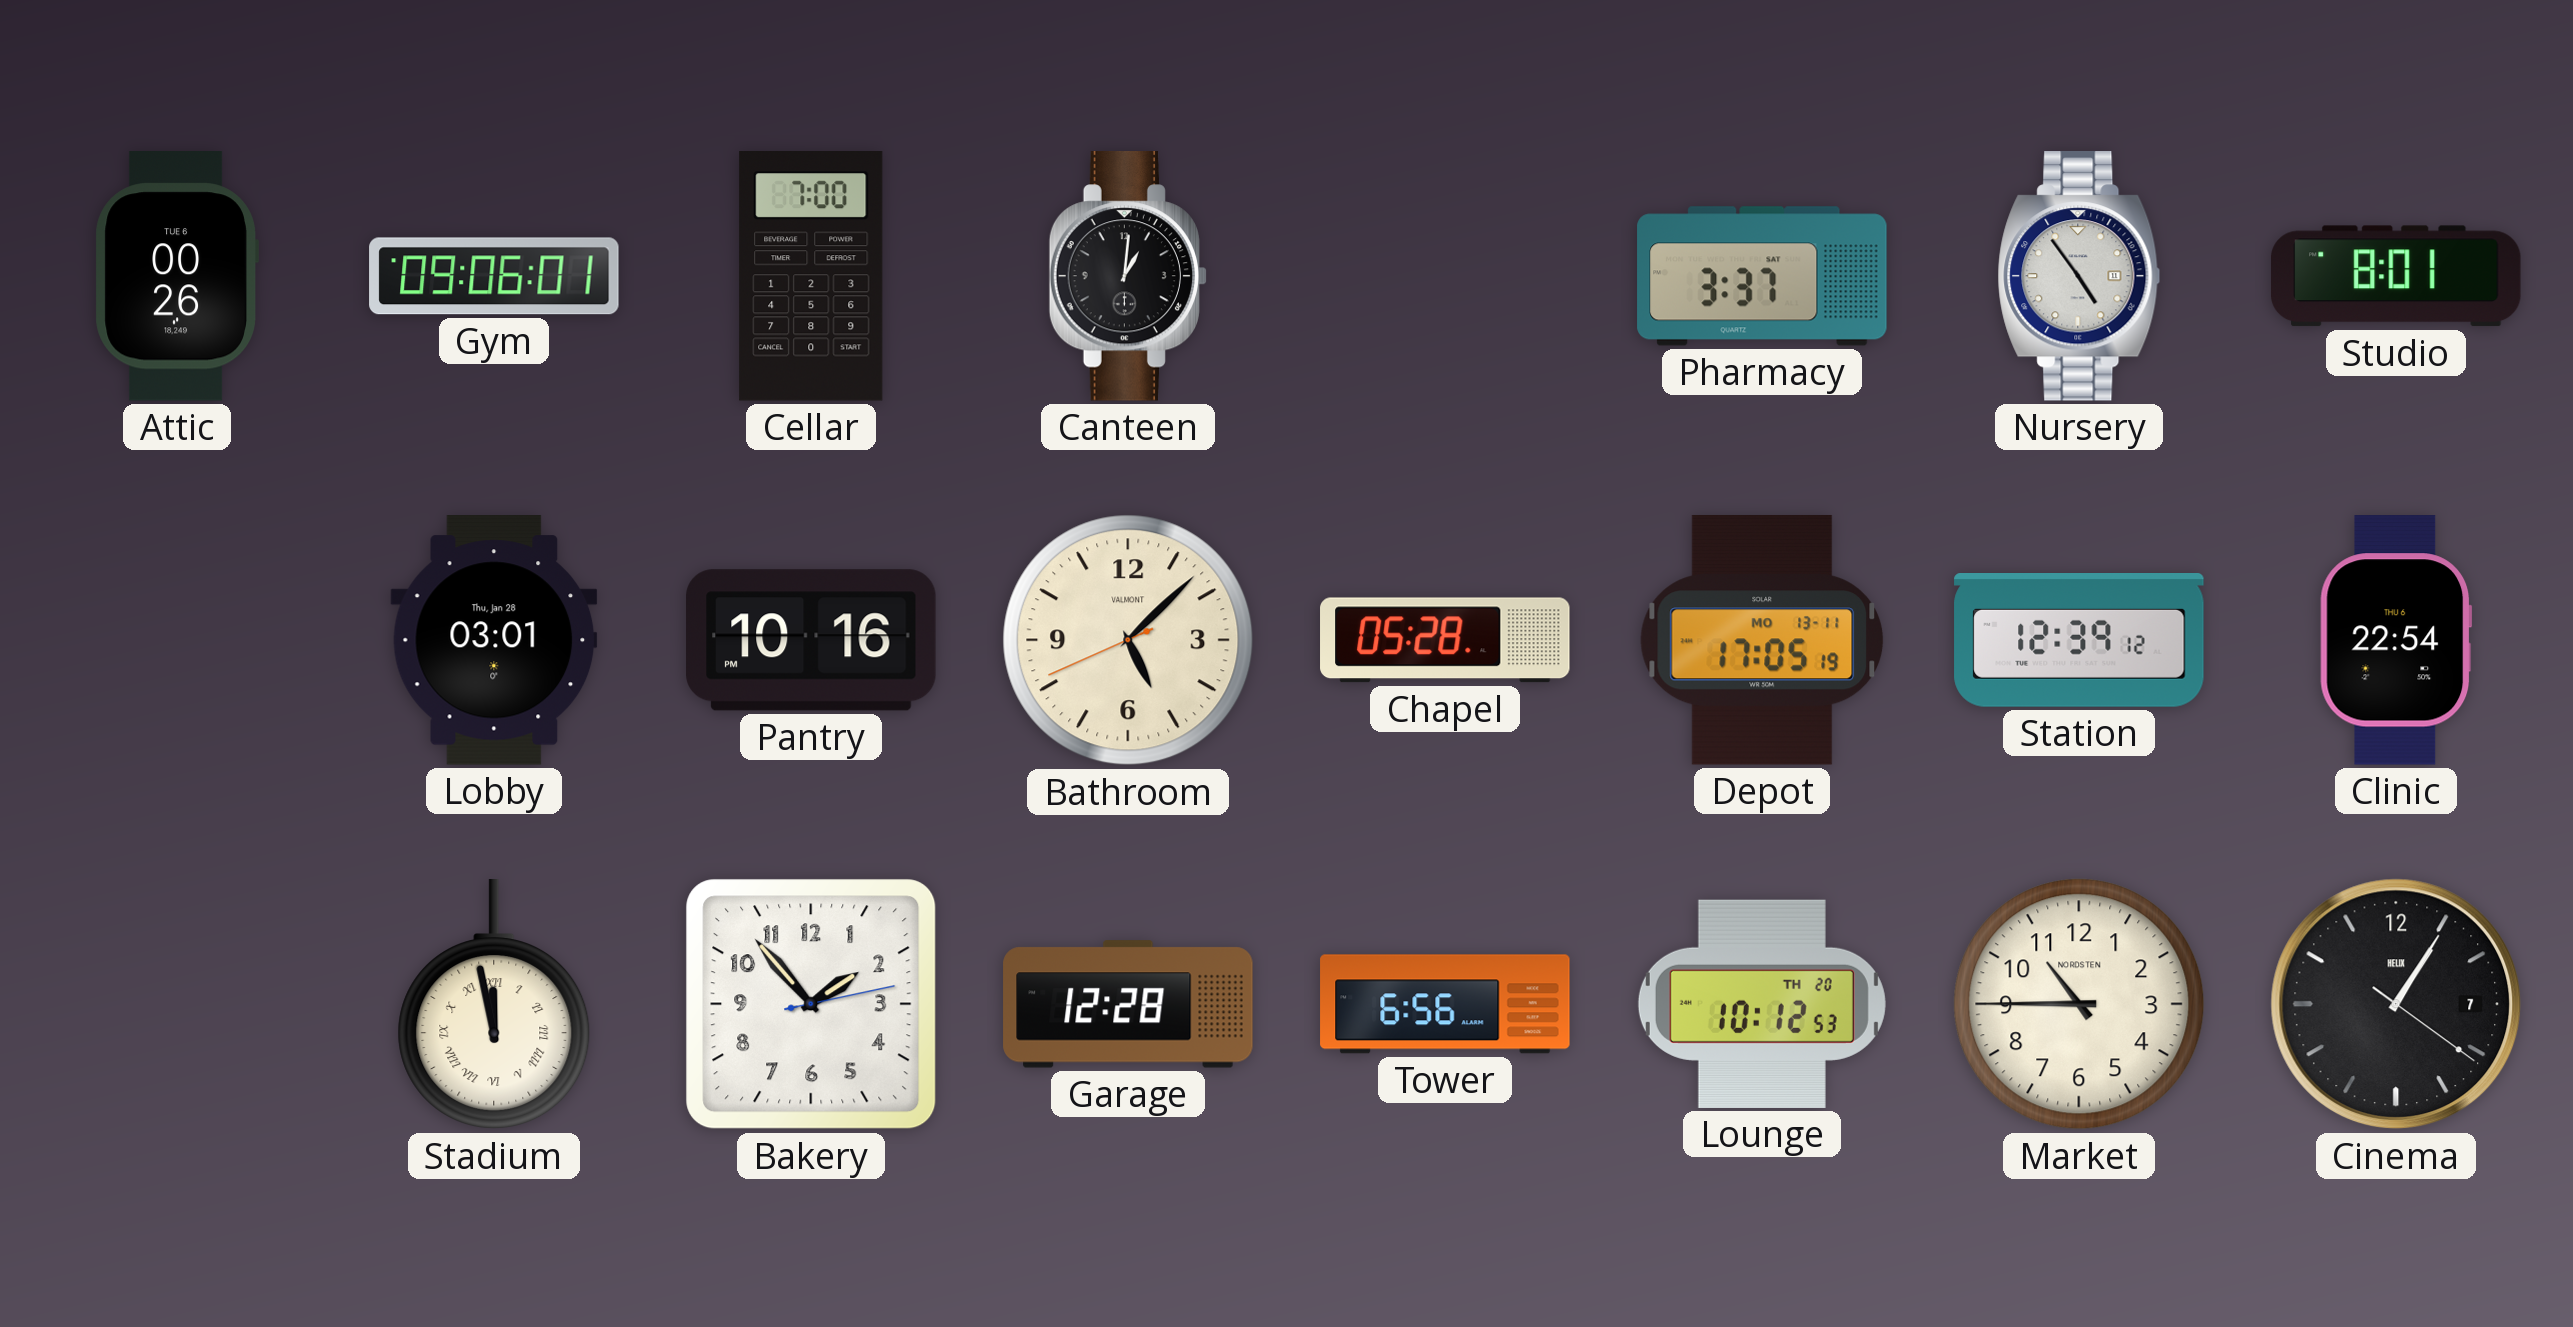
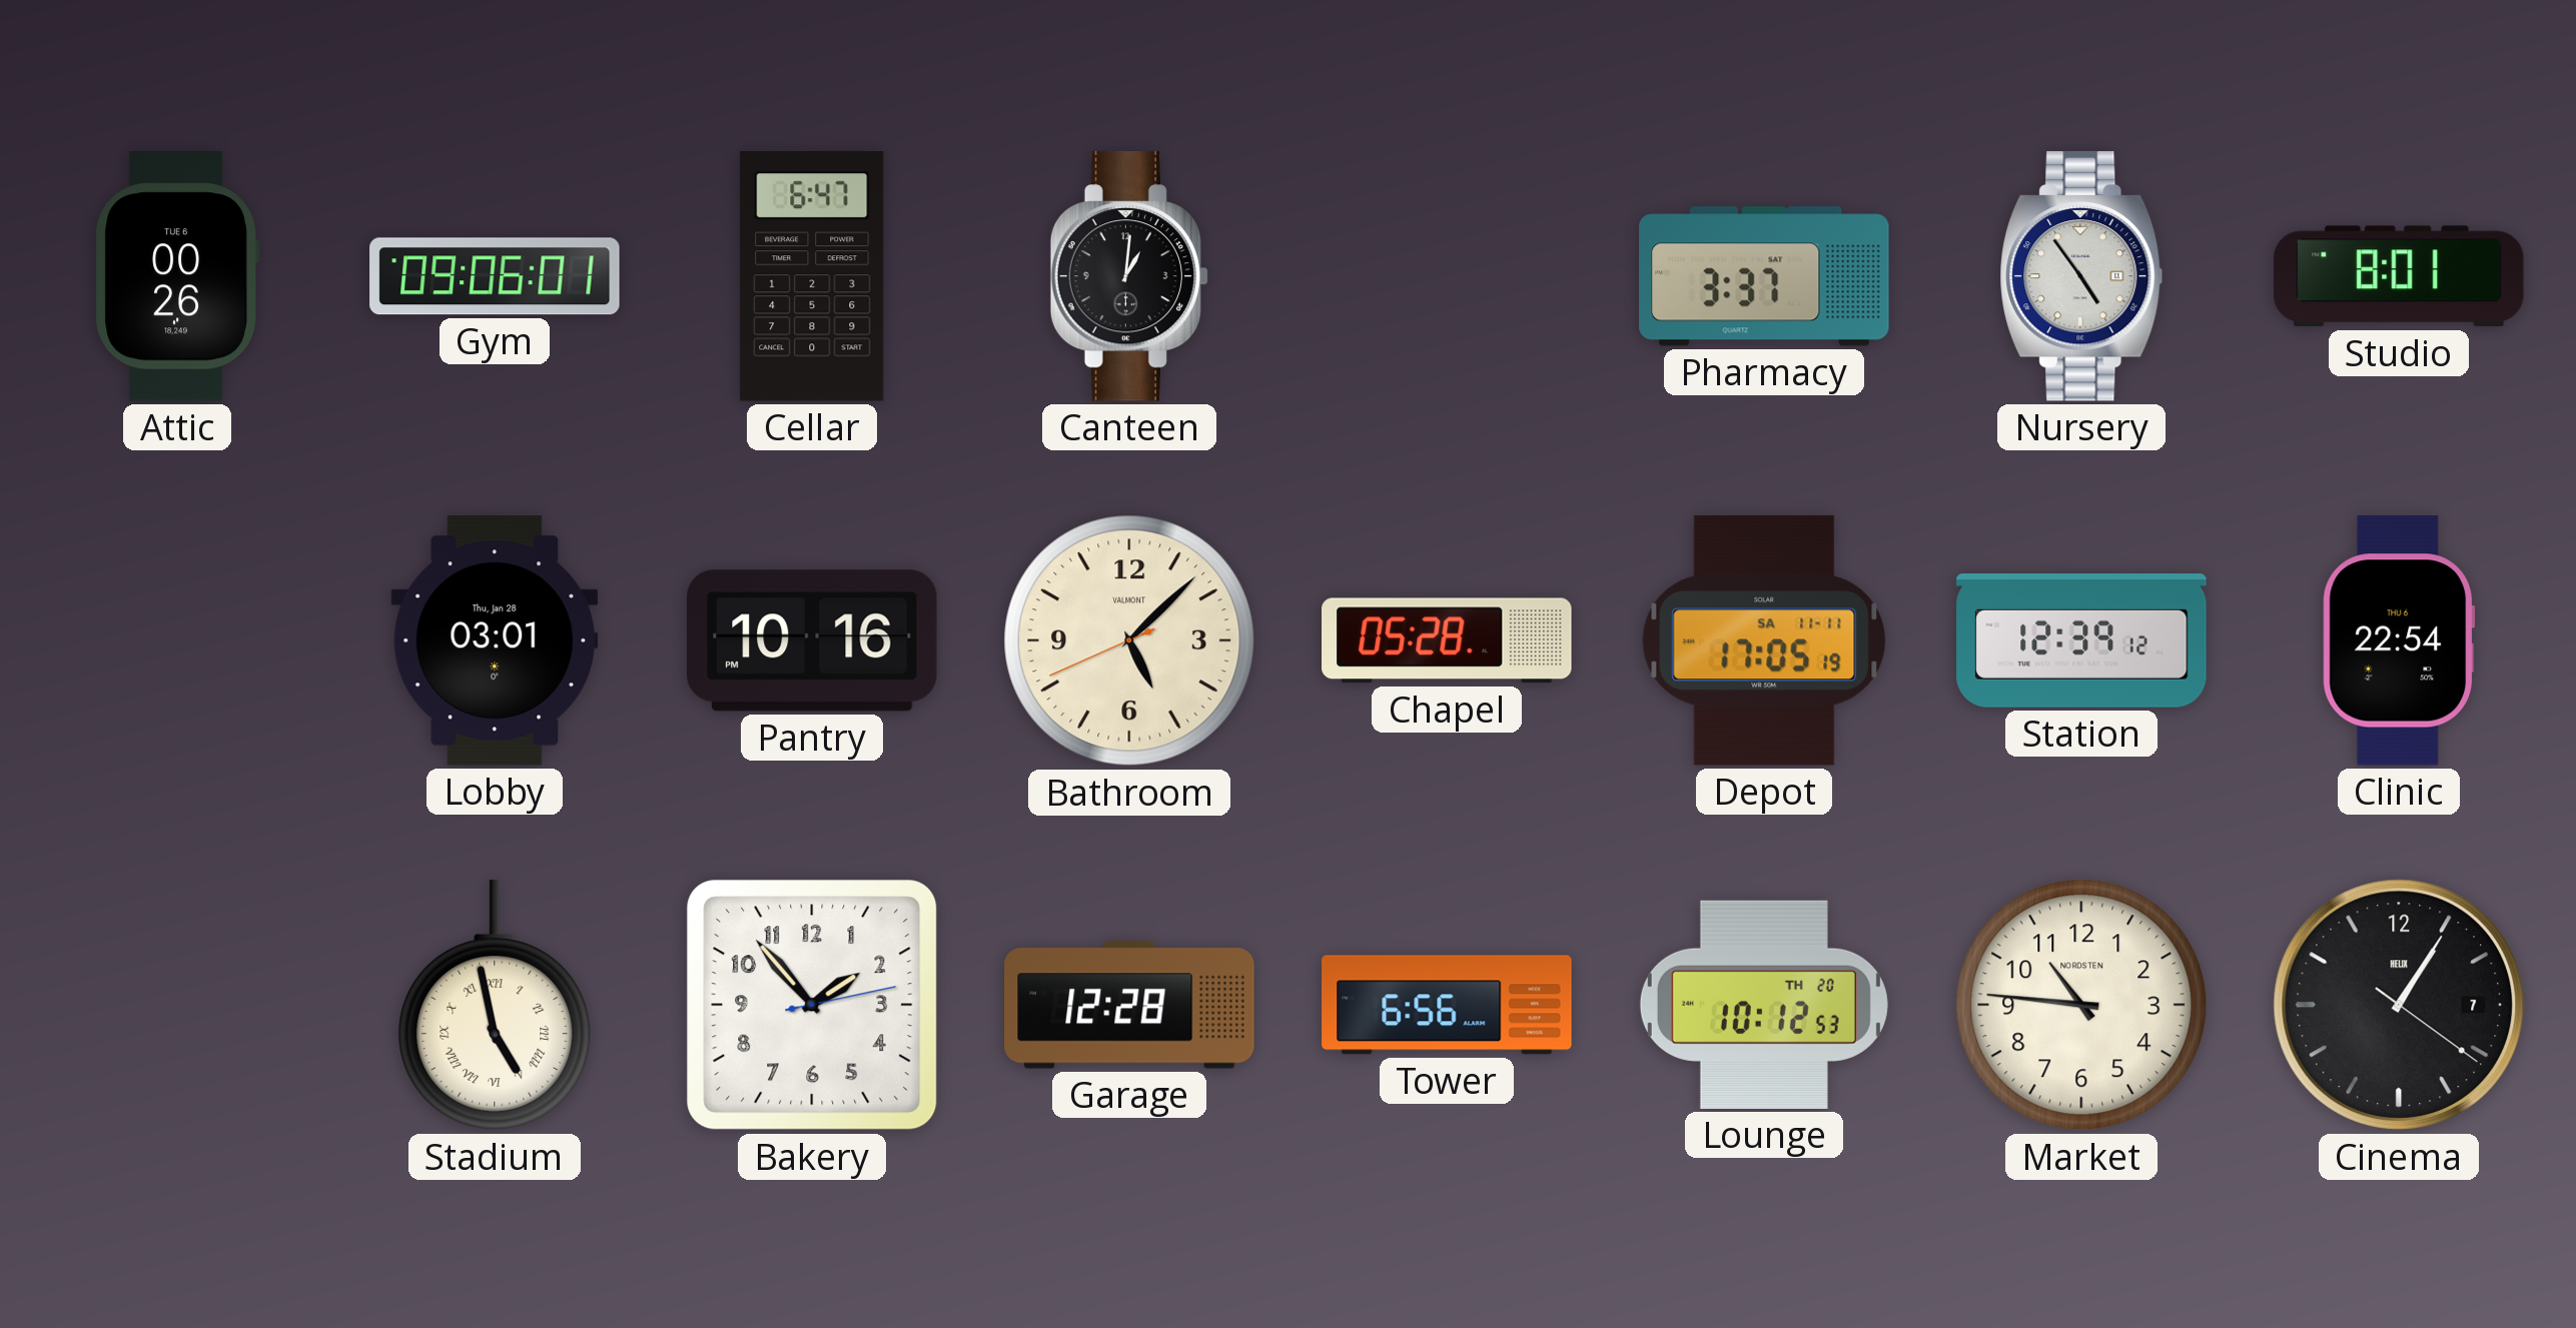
Cellar: 7:00 -> 6:47 (812, 277)
Depot date: MO 13-11 -> SA 11-11 (1764, 640)
Stadium: 11:58 -> 4:58 (495, 1006)
Market: 10:45 -> 10:46 (2081, 1005)
